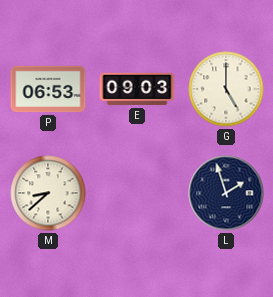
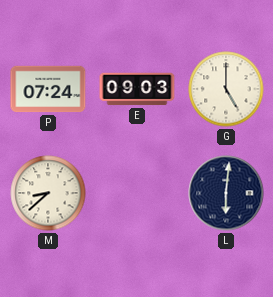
P: 06:53 -> 07:24 (48, 89)
L: 1:57 -> 6:01 (226, 193)
